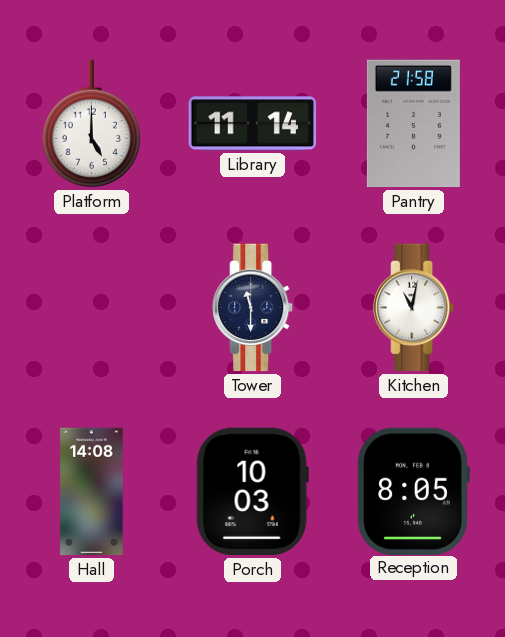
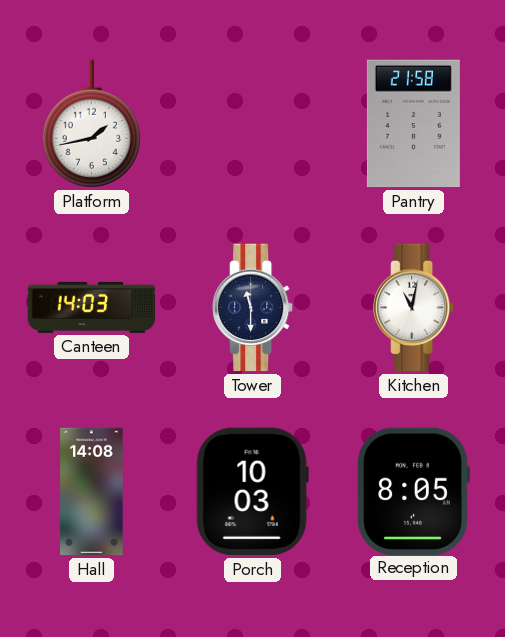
Platform: 5:00 -> 1:43 (91, 124)
Library: 11:14 -> none (253, 124)
Canteen: none -> 14:03 (92, 307)
